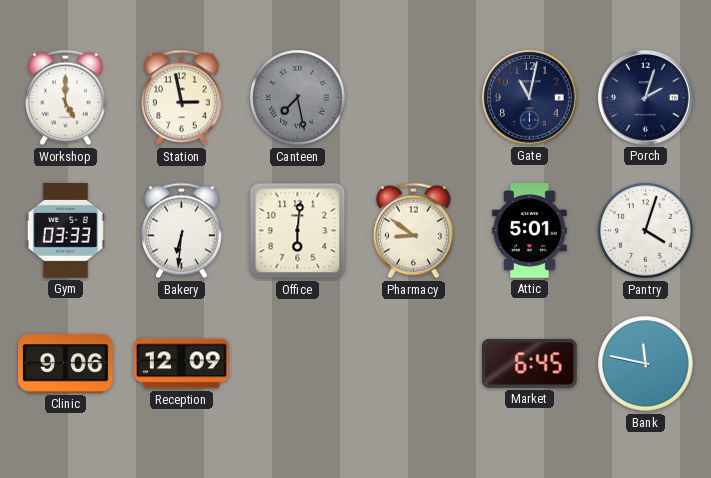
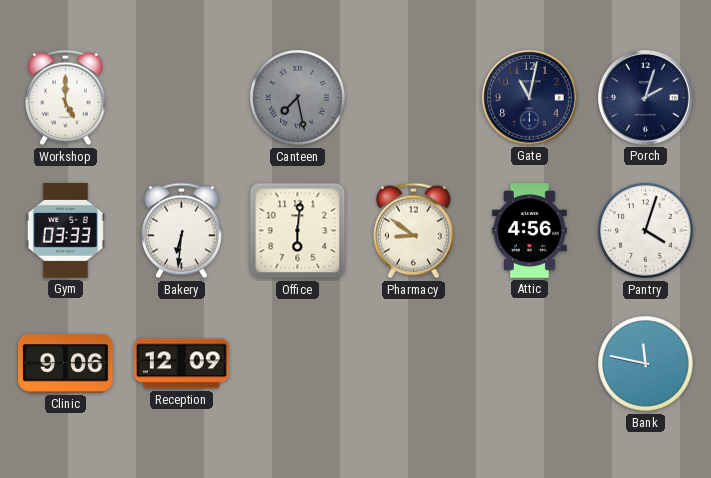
Station: 2:58 -> none (182, 98)
Attic: 5:01 -> 4:56 (530, 231)
Market: 6:45 -> none (530, 363)
